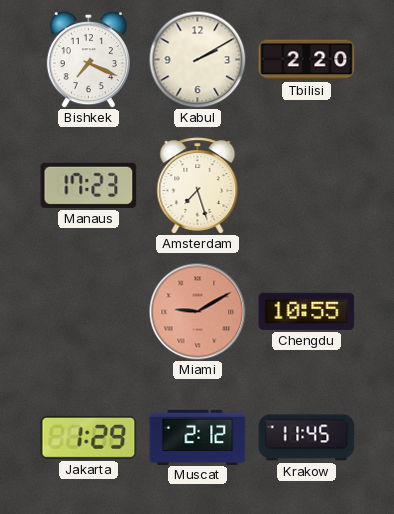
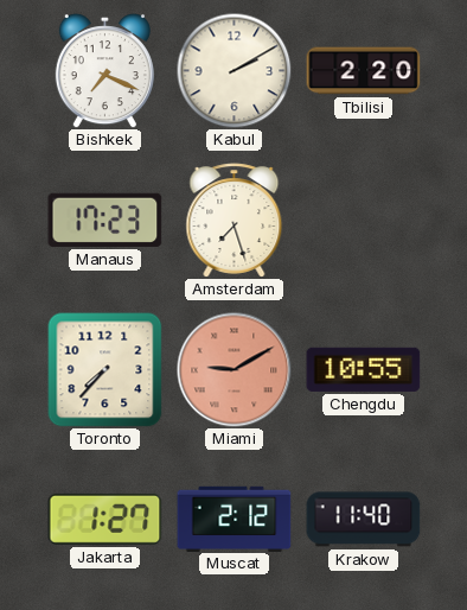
Toronto: none -> 7:37 (105, 370)
Jakarta: 1:29 -> 1:27 (105, 519)
Krakow: 11:45 -> 11:40 (364, 520)
